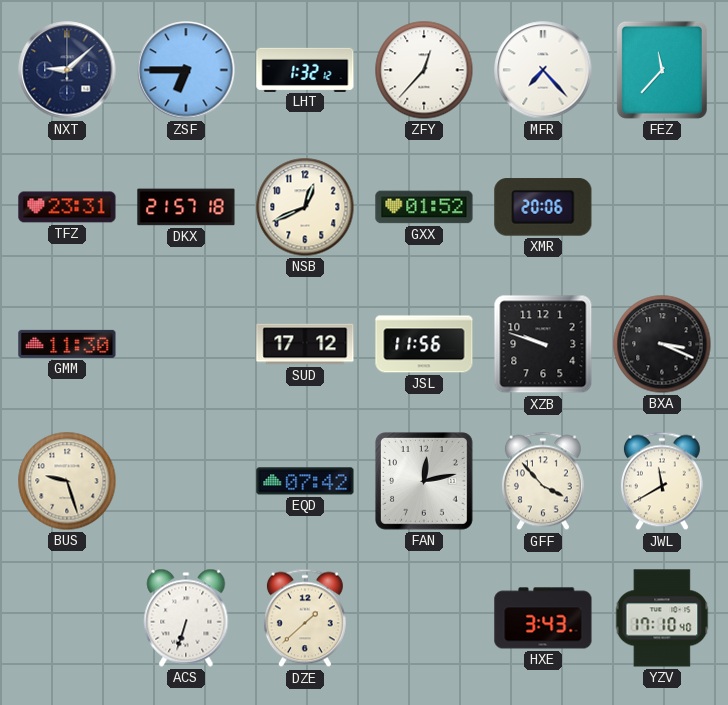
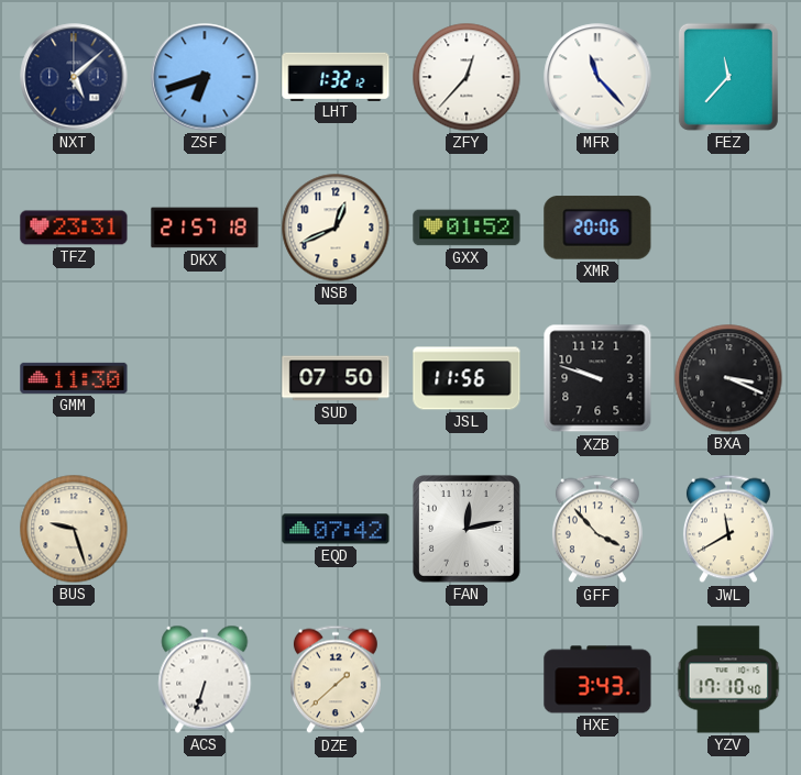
NXT: 9:08 -> 5:08 (74, 77)
ZSF: 6:45 -> 6:42 (205, 77)
MFR: 7:23 -> 11:23 (597, 77)
SUD: 17:12 -> 07:50 (336, 378)
